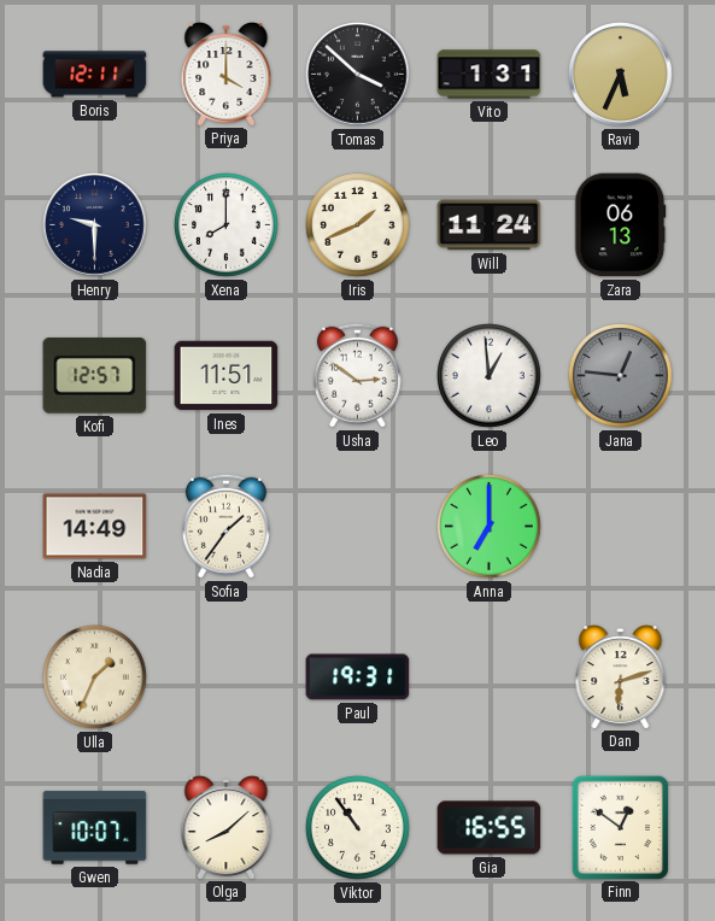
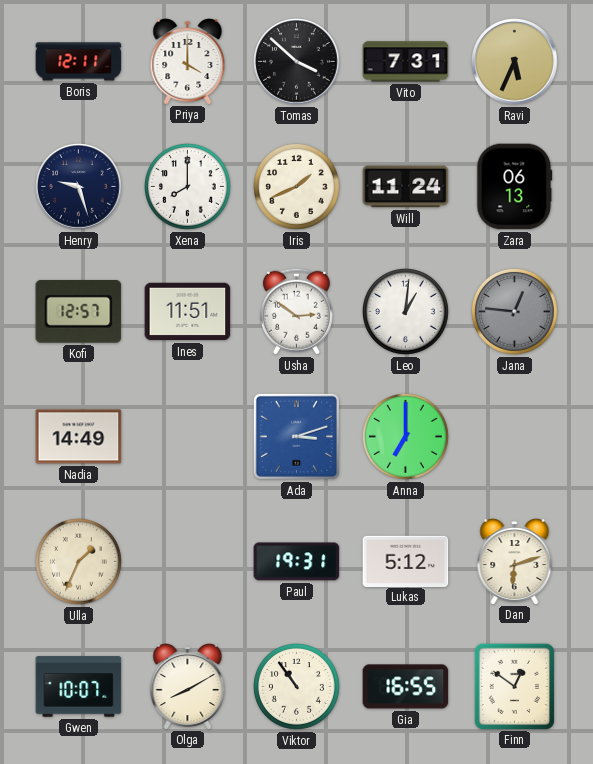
Vito: 1:31 -> 7:31 (406, 62)
Henry: 9:30 -> 9:27 (79, 187)
Leo: 12:59 -> 1:01 (406, 312)
Sofia: 1:36 -> none (225, 526)
Ada: none -> 3:12 (296, 436)
Lukas: none -> 5:12 (406, 561)
Olga: 8:08 -> 8:10 (188, 687)
